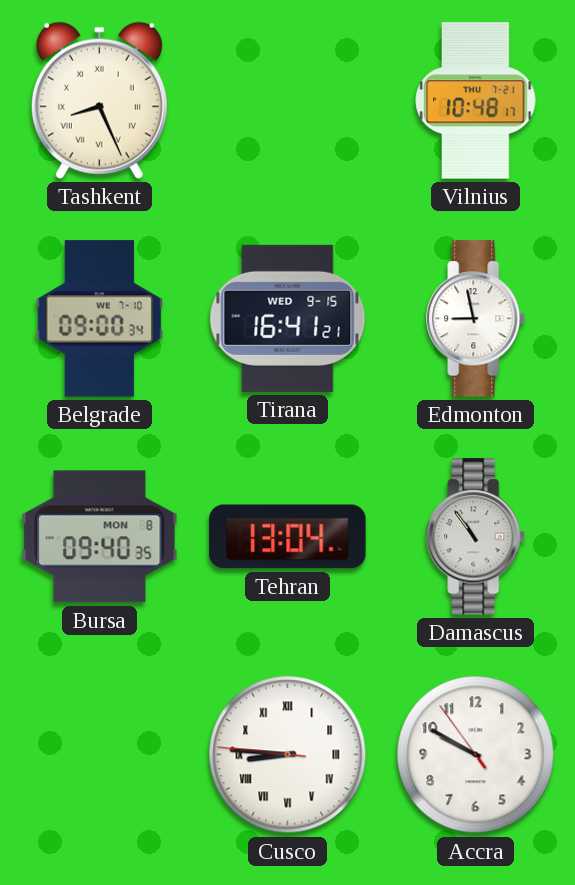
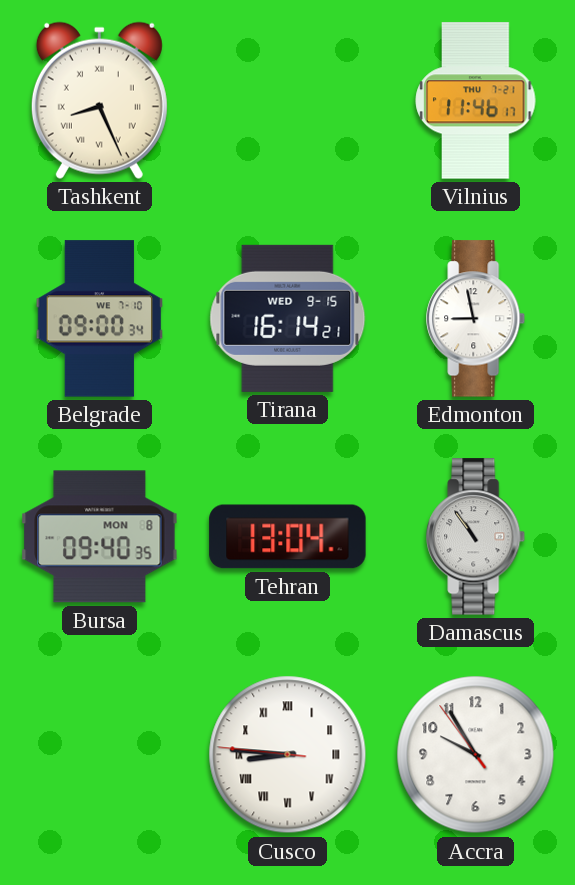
Vilnius: 10:48 -> 11:46 (476, 101)
Tirana: 16:41 -> 16:14 (288, 318)
Accra: 9:49 -> 9:54 (476, 755)
